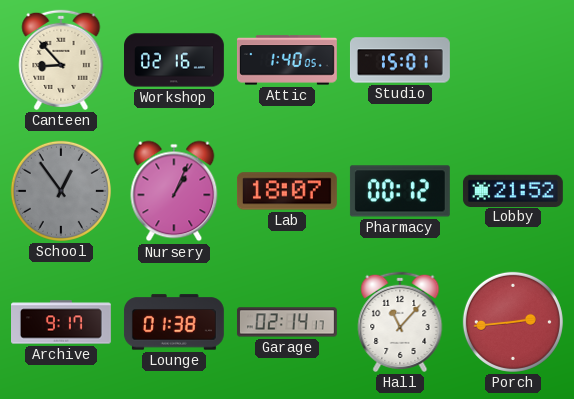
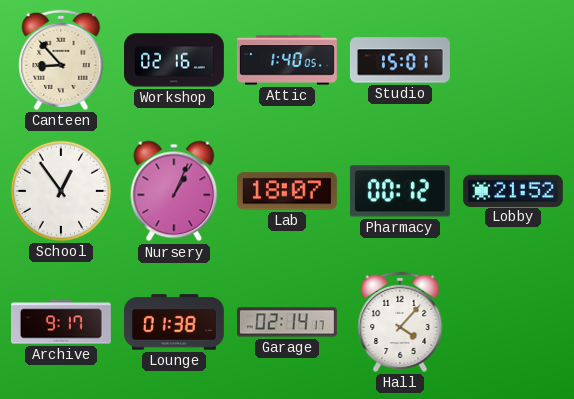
School dial: grey -> white (61, 191)
Hall: 11:07 -> 4:07 (400, 322)
Porch: 2:44 -> none (513, 322)
